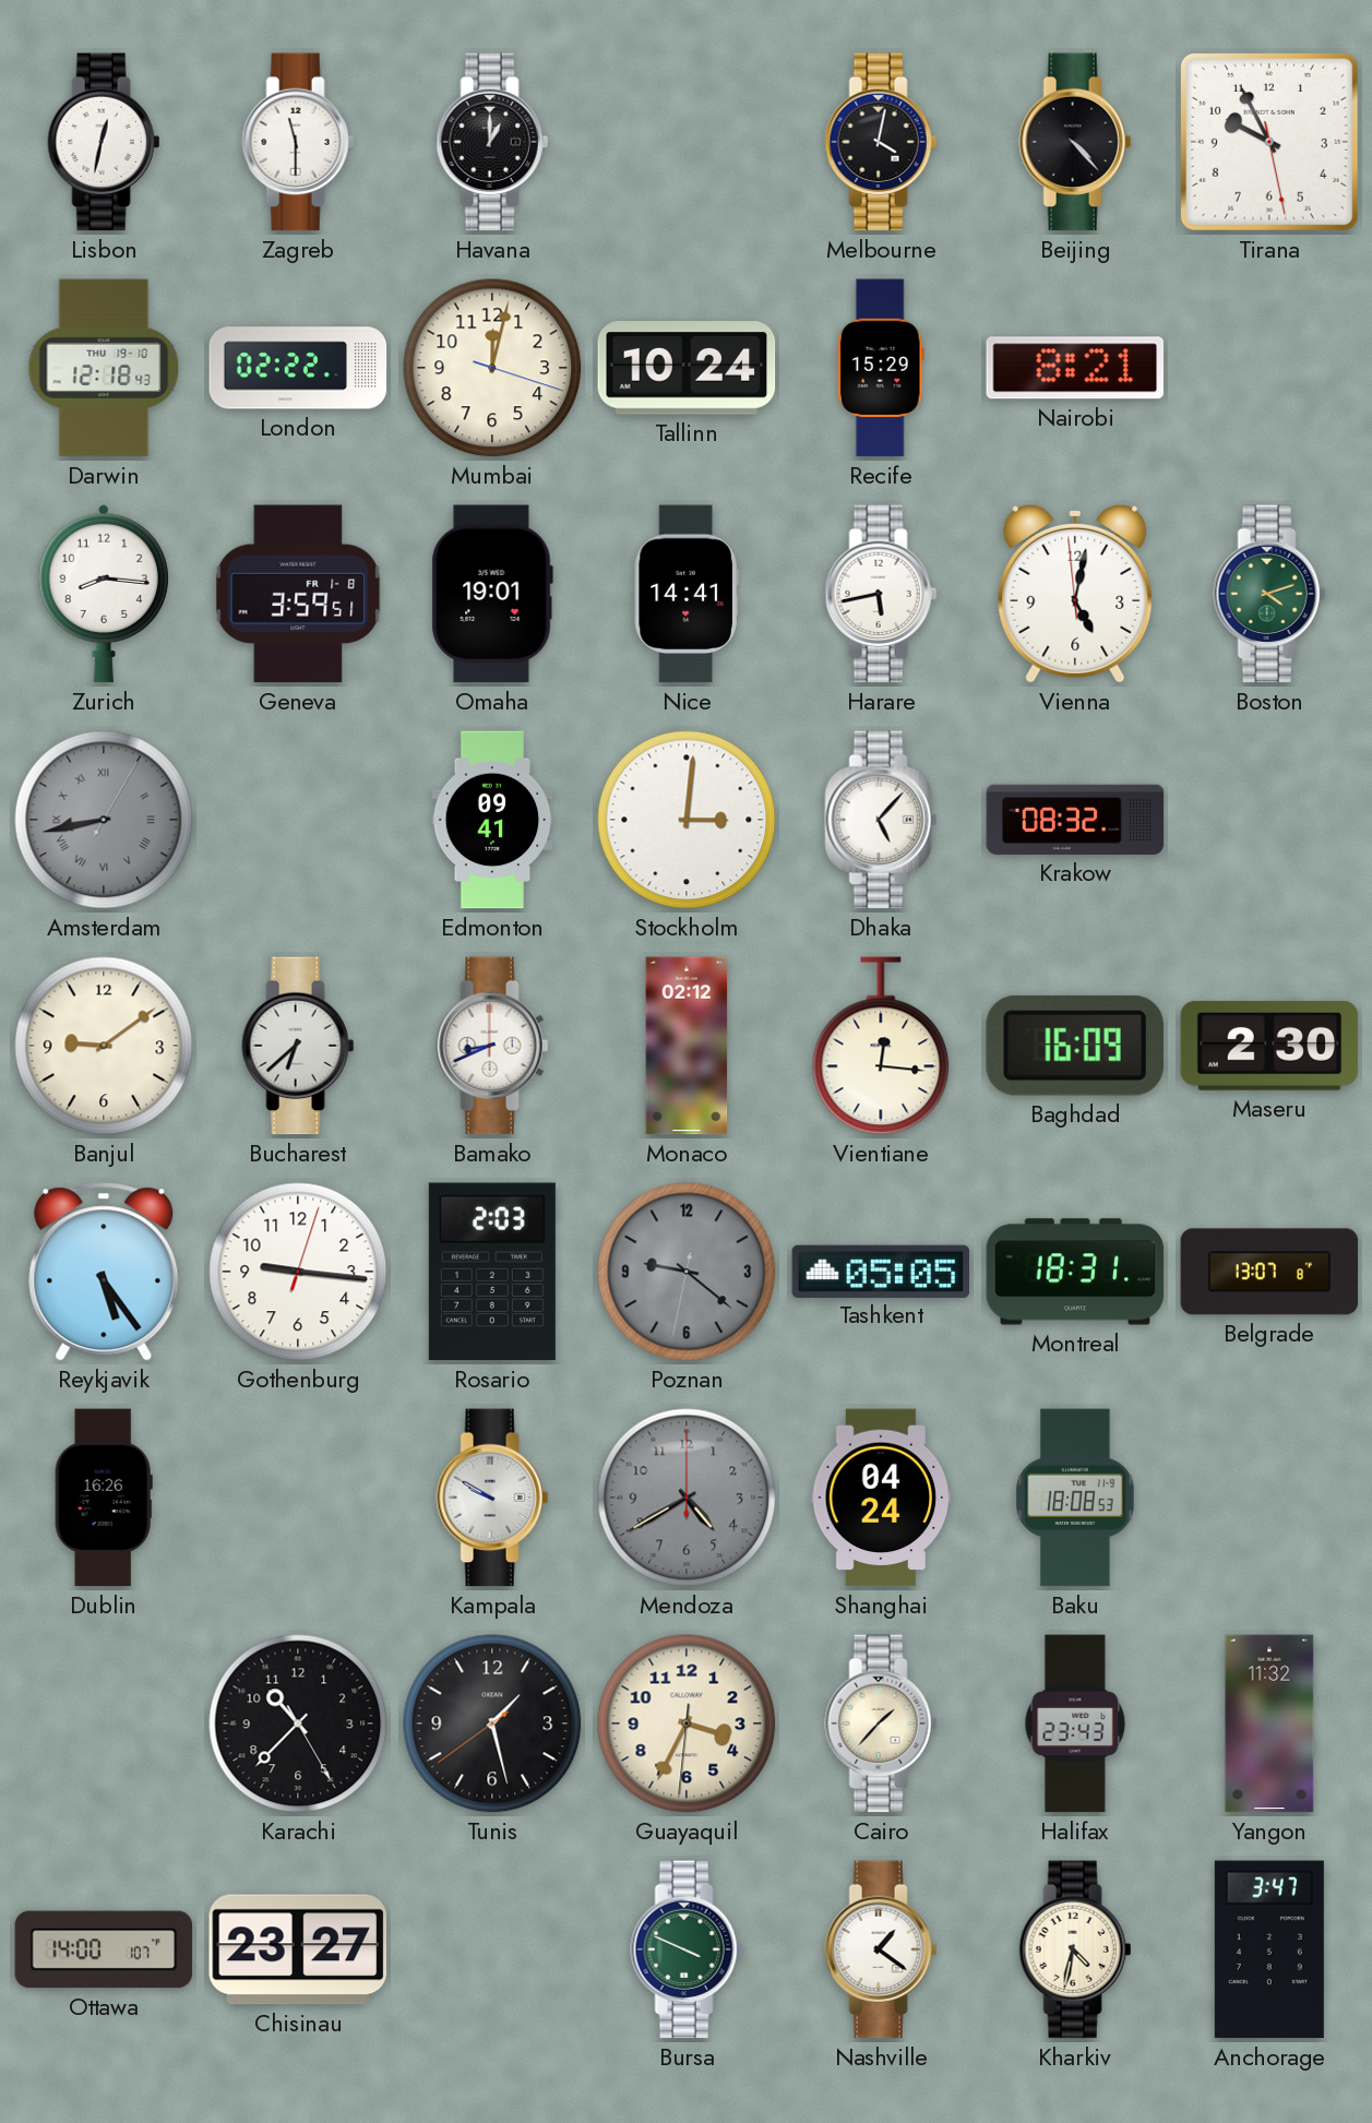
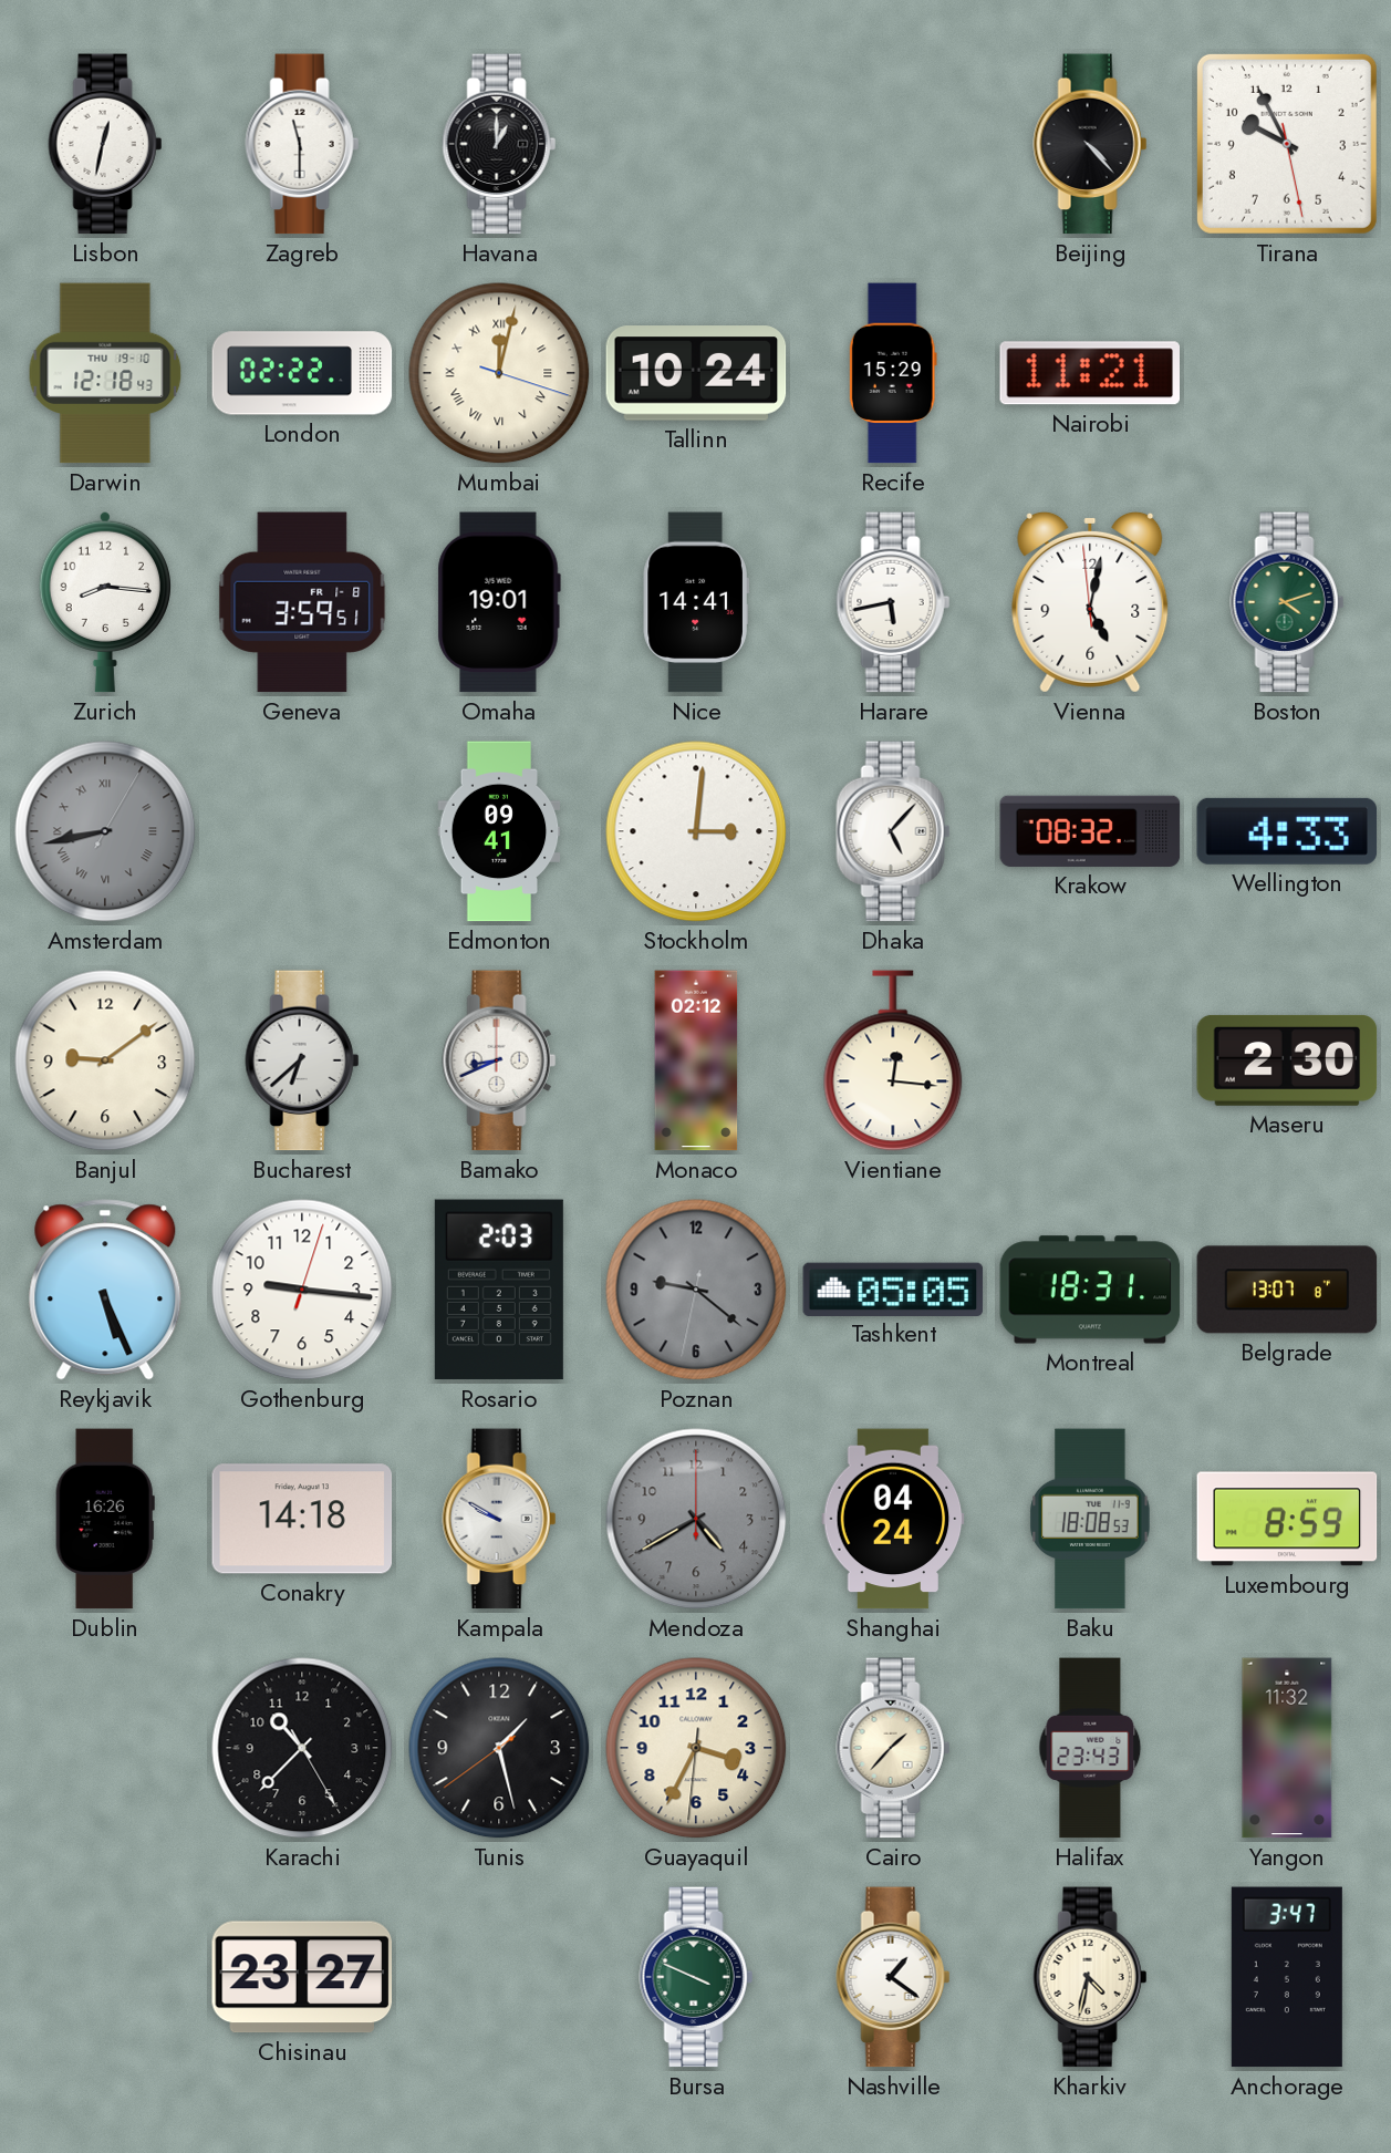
Melbourne: 4:02 -> none (881, 142)
Mumbai numerals: Arabic -> Roman (499, 373)
Nairobi: 8:21 -> 11:21 (1089, 373)
Wellington: none -> 4:33 (1287, 831)
Baghdad: 16:09 -> none (1075, 1046)
Reykjavik: 5:24 -> 5:26 (105, 1290)
Conakry: none -> 14:18 (302, 1519)
Luxembourg: none -> 8:59 (1287, 1519)
Ottawa: 14:00 -> none (104, 1949)
